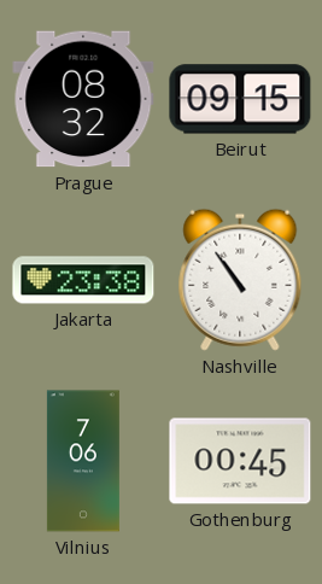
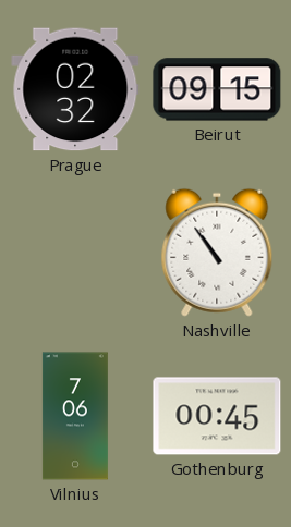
Prague: 08:32 -> 02:32 (75, 89)
Jakarta: 23:38 -> none (83, 280)
